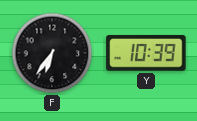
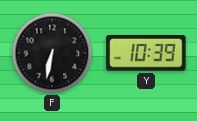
F: 6:36 -> 6:32 (52, 53)
